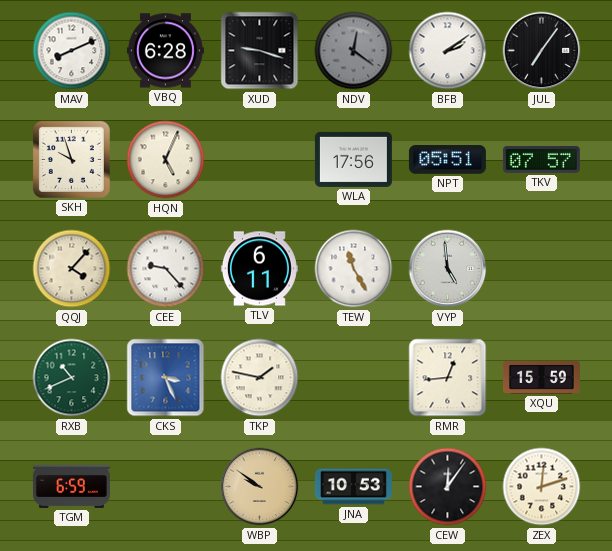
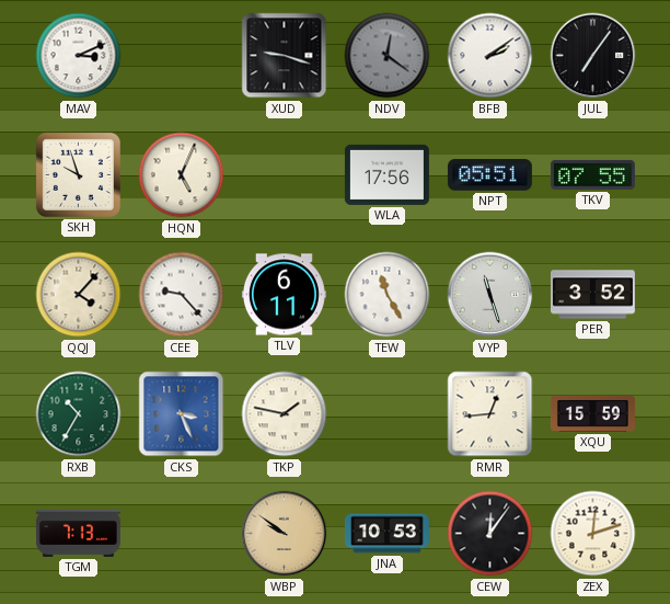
MAV: 8:11 -> 3:11 (79, 56)
VBQ: 6:28 -> none (165, 51)
TKV: 07:57 -> 07:55 (592, 174)
VYP: 4:59 -> 11:27 (490, 295)
PER: none -> 3:52 (592, 295)
RXB: 10:41 -> 10:35 (79, 414)
TGM: 6:59 -> 7:13 (78, 533)
